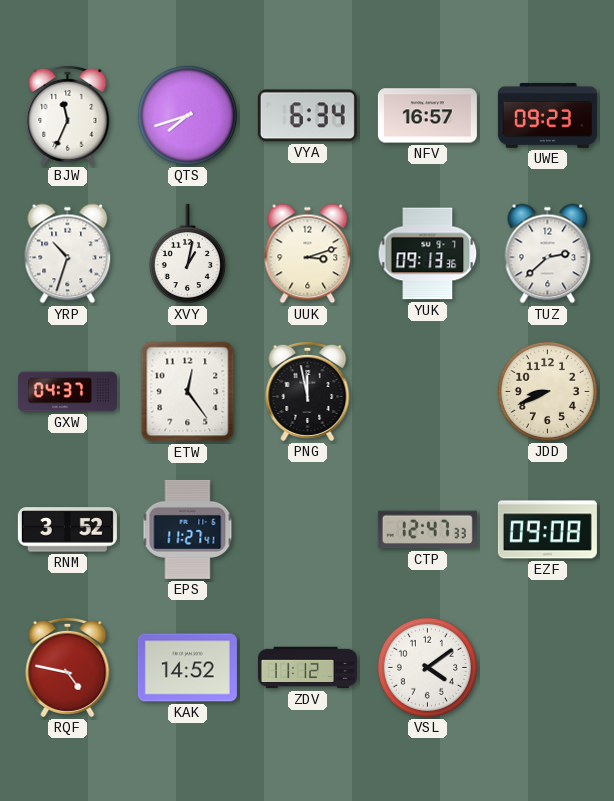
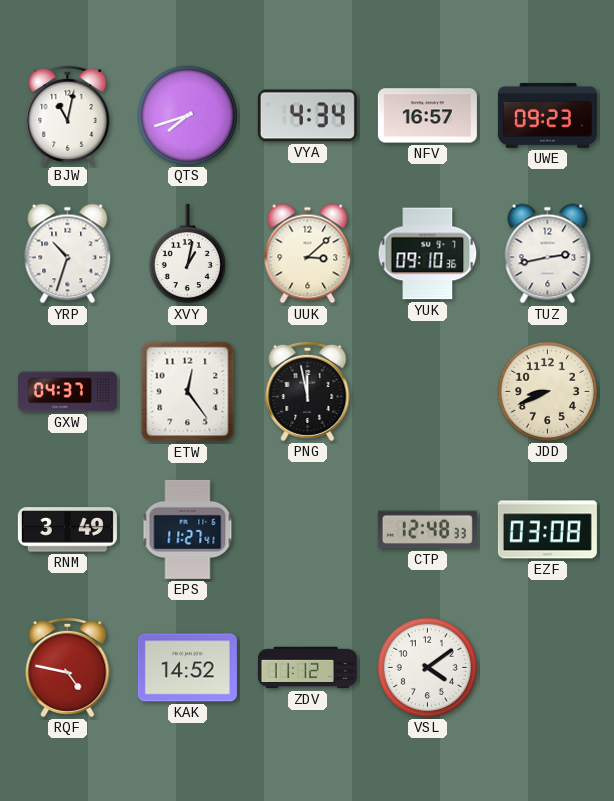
BJW: 11:34 -> 11:02 (68, 115)
VYA: 6:34 -> 4:34 (307, 116)
UUK: 3:12 -> 3:08 (308, 254)
YUK: 09:13 -> 09:10 (428, 254)
TUZ: 2:38 -> 2:43 (548, 254)
RNM: 3:52 -> 3:49 (67, 530)
CTP: 12:47 -> 12:48 (427, 530)
EZF: 09:08 -> 03:08 (547, 530)
